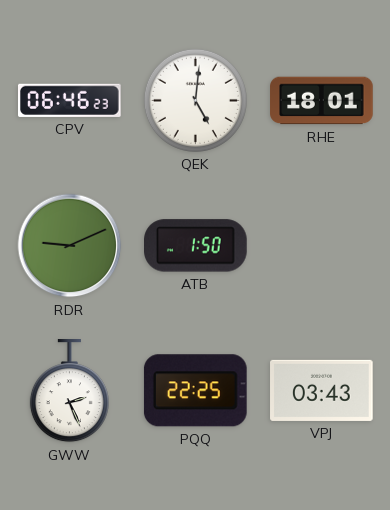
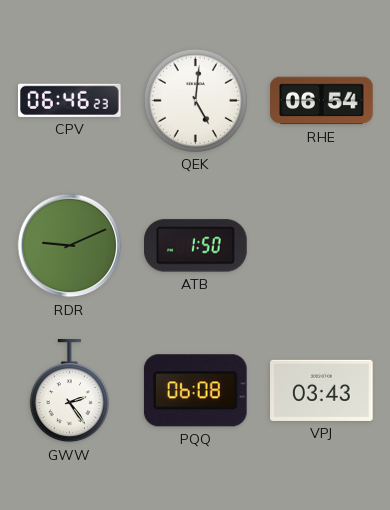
RHE: 18:01 -> 06:54 (322, 101)
GWW: 2:26 -> 2:24 (69, 391)
PQQ: 22:25 -> 06:08 (195, 391)
